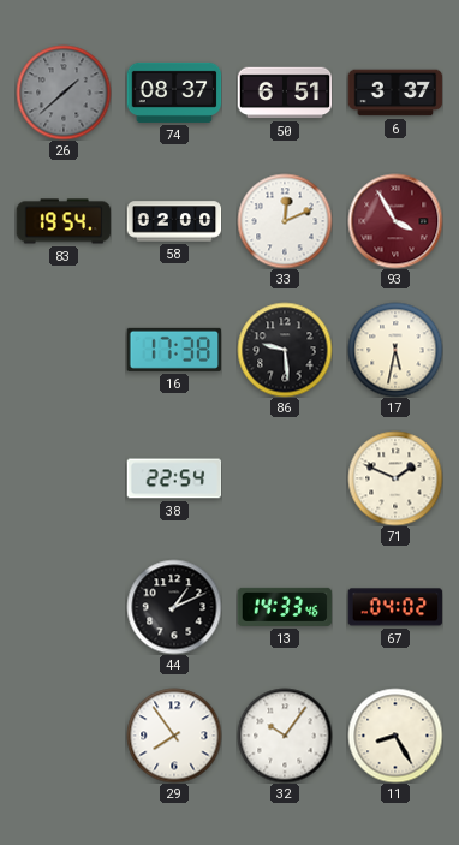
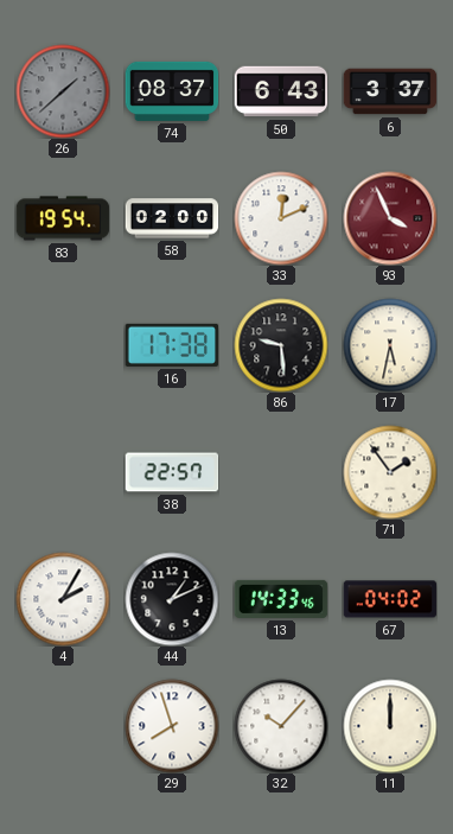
50: 6:51 -> 6:43 (281, 91)
93: 3:55 -> 3:56 (390, 218)
38: 22:54 -> 22:57 (172, 472)
71: 1:49 -> 1:54 (390, 472)
4: none -> 2:05 (63, 599)
29: 7:54 -> 7:57 (172, 726)
32: 10:06 -> 10:07 (281, 726)
11: 8:25 -> 12:00 (390, 726)
